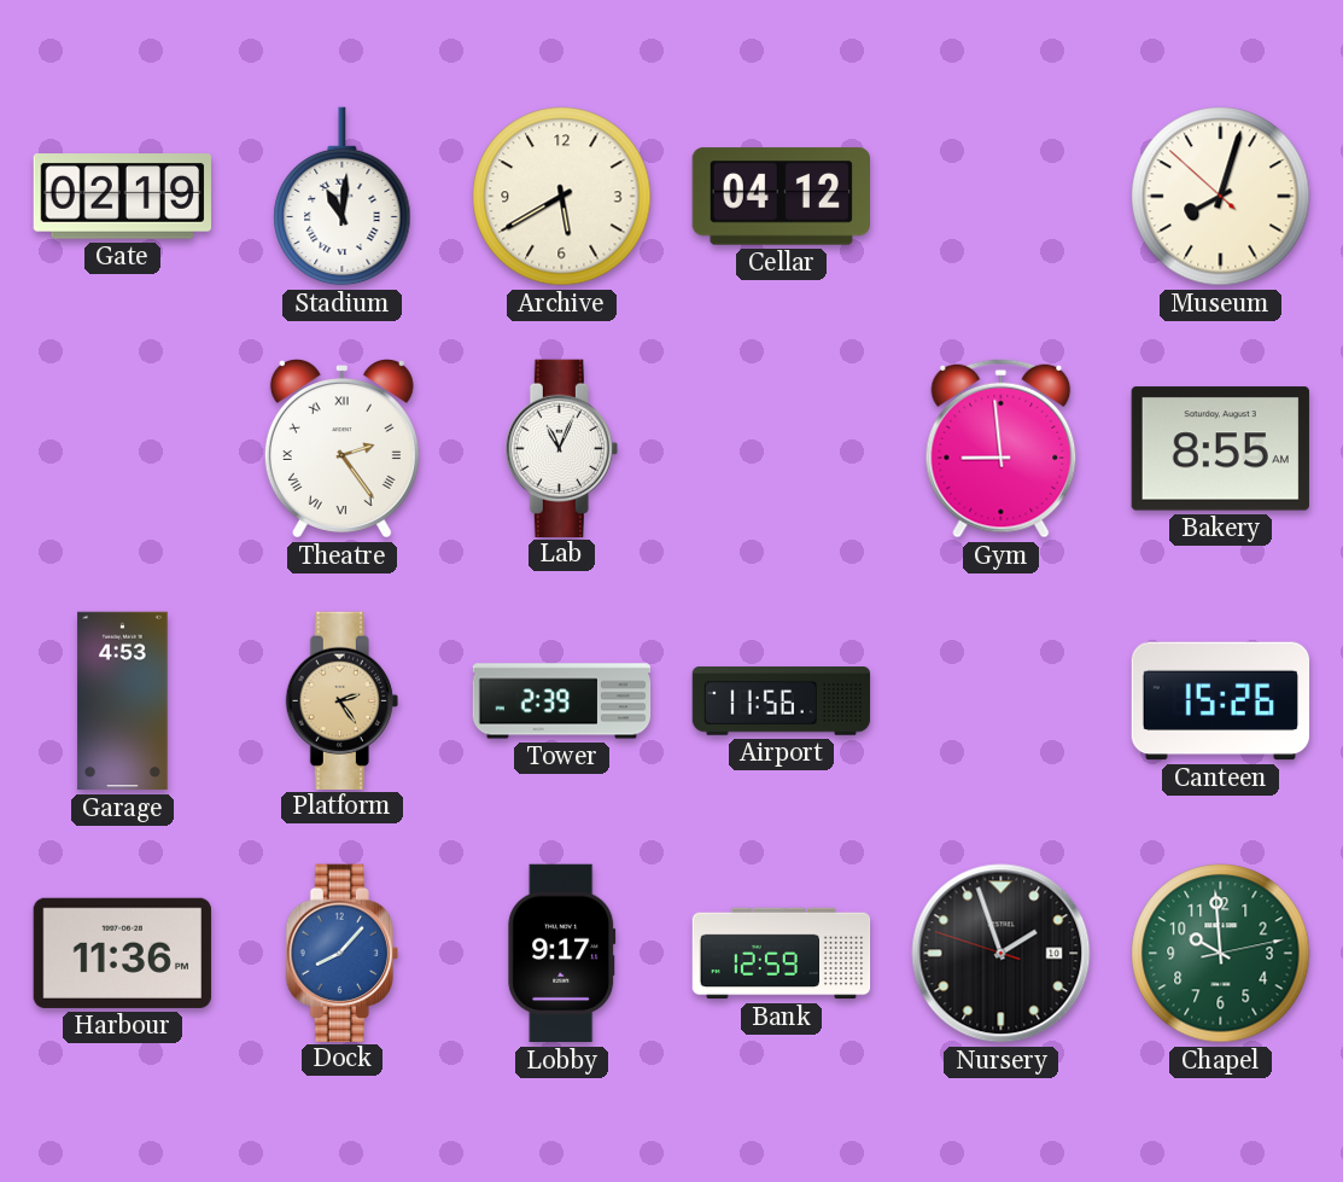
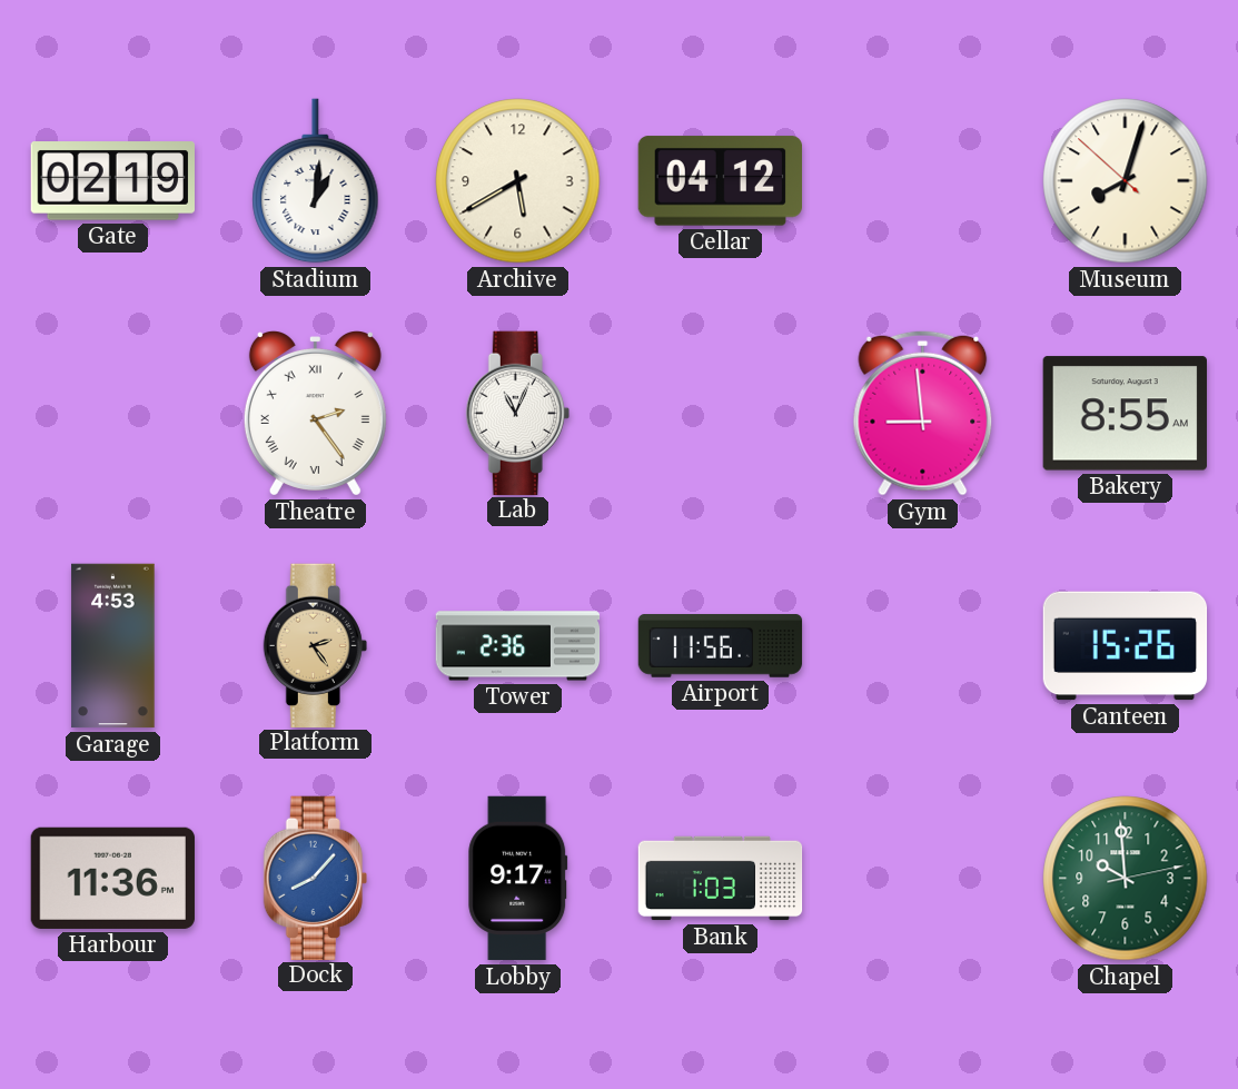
Stadium: 11:01 -> 1:01 (316, 181)
Tower: 2:39 -> 2:36 (518, 646)
Bank: 12:59 -> 1:03 (721, 879)
Nursery: 1:56 -> none (1002, 954)
